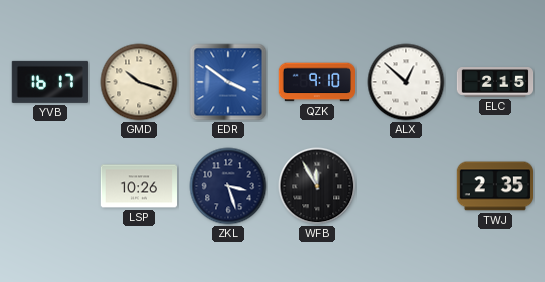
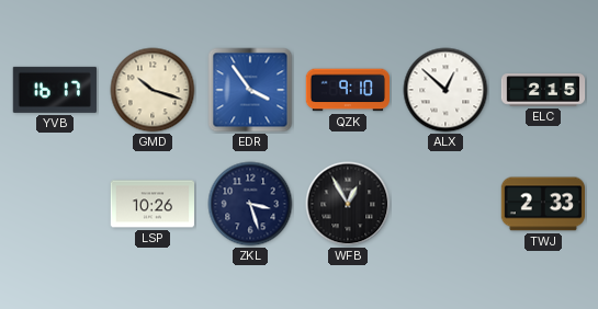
EDR: 3:51 -> 3:54 (250, 90)
WFB: 11:55 -> 12:55 (348, 204)
TWJ: 2:35 -> 2:33 (542, 204)
